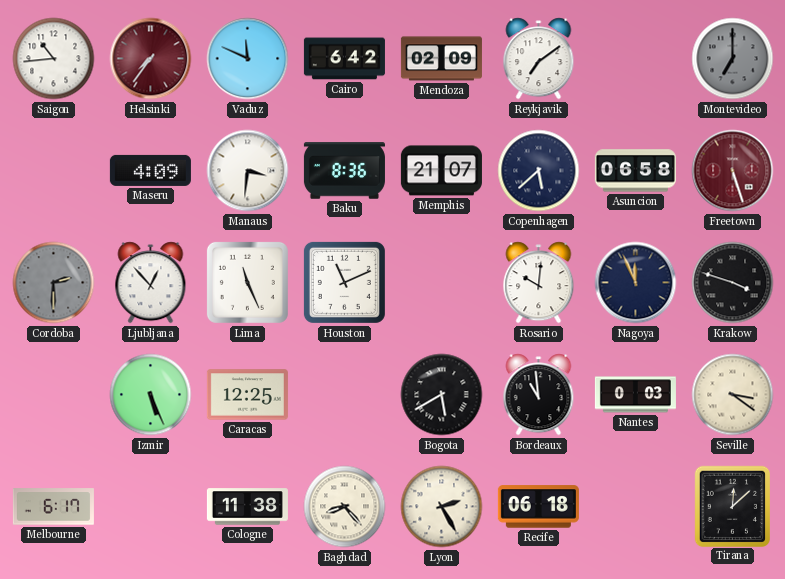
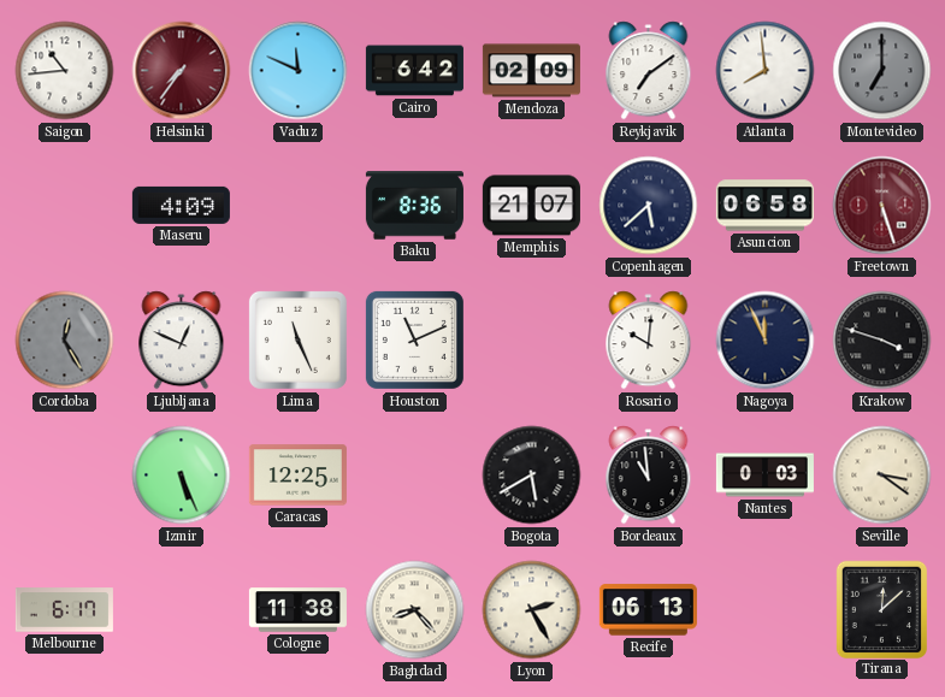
Atlanta: none -> 7:59 (766, 71)
Manaus: 3:31 -> none (248, 171)
Cordoba: 2:30 -> 12:25 (65, 341)
Ljubljana: 12:53 -> 12:49 (182, 341)
Recife: 06:18 -> 06:13 (648, 610)
